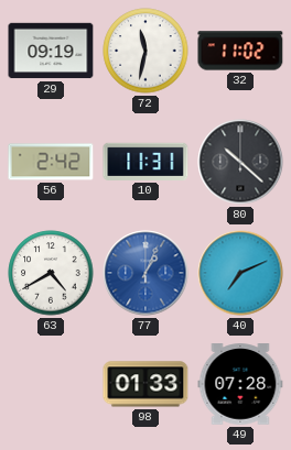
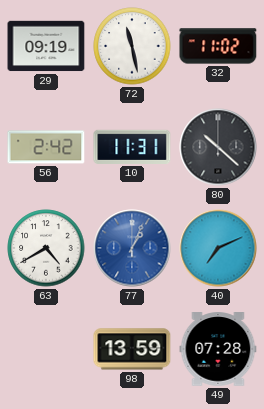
72: 11:32 -> 11:28 (132, 46)
98: 01:33 -> 13:59 (132, 349)
